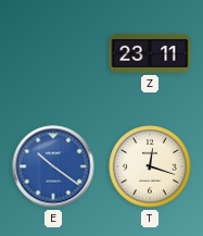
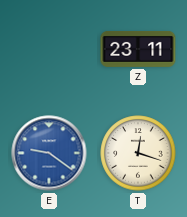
E: 10:21 -> 9:21 (49, 153)
